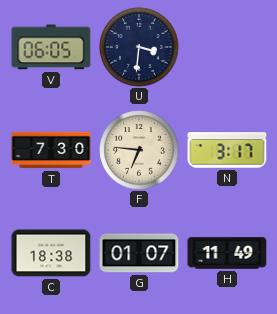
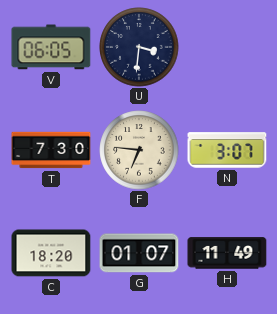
N: 3:17 -> 3:07 (227, 150)
C: 18:38 -> 18:20 (51, 253)
